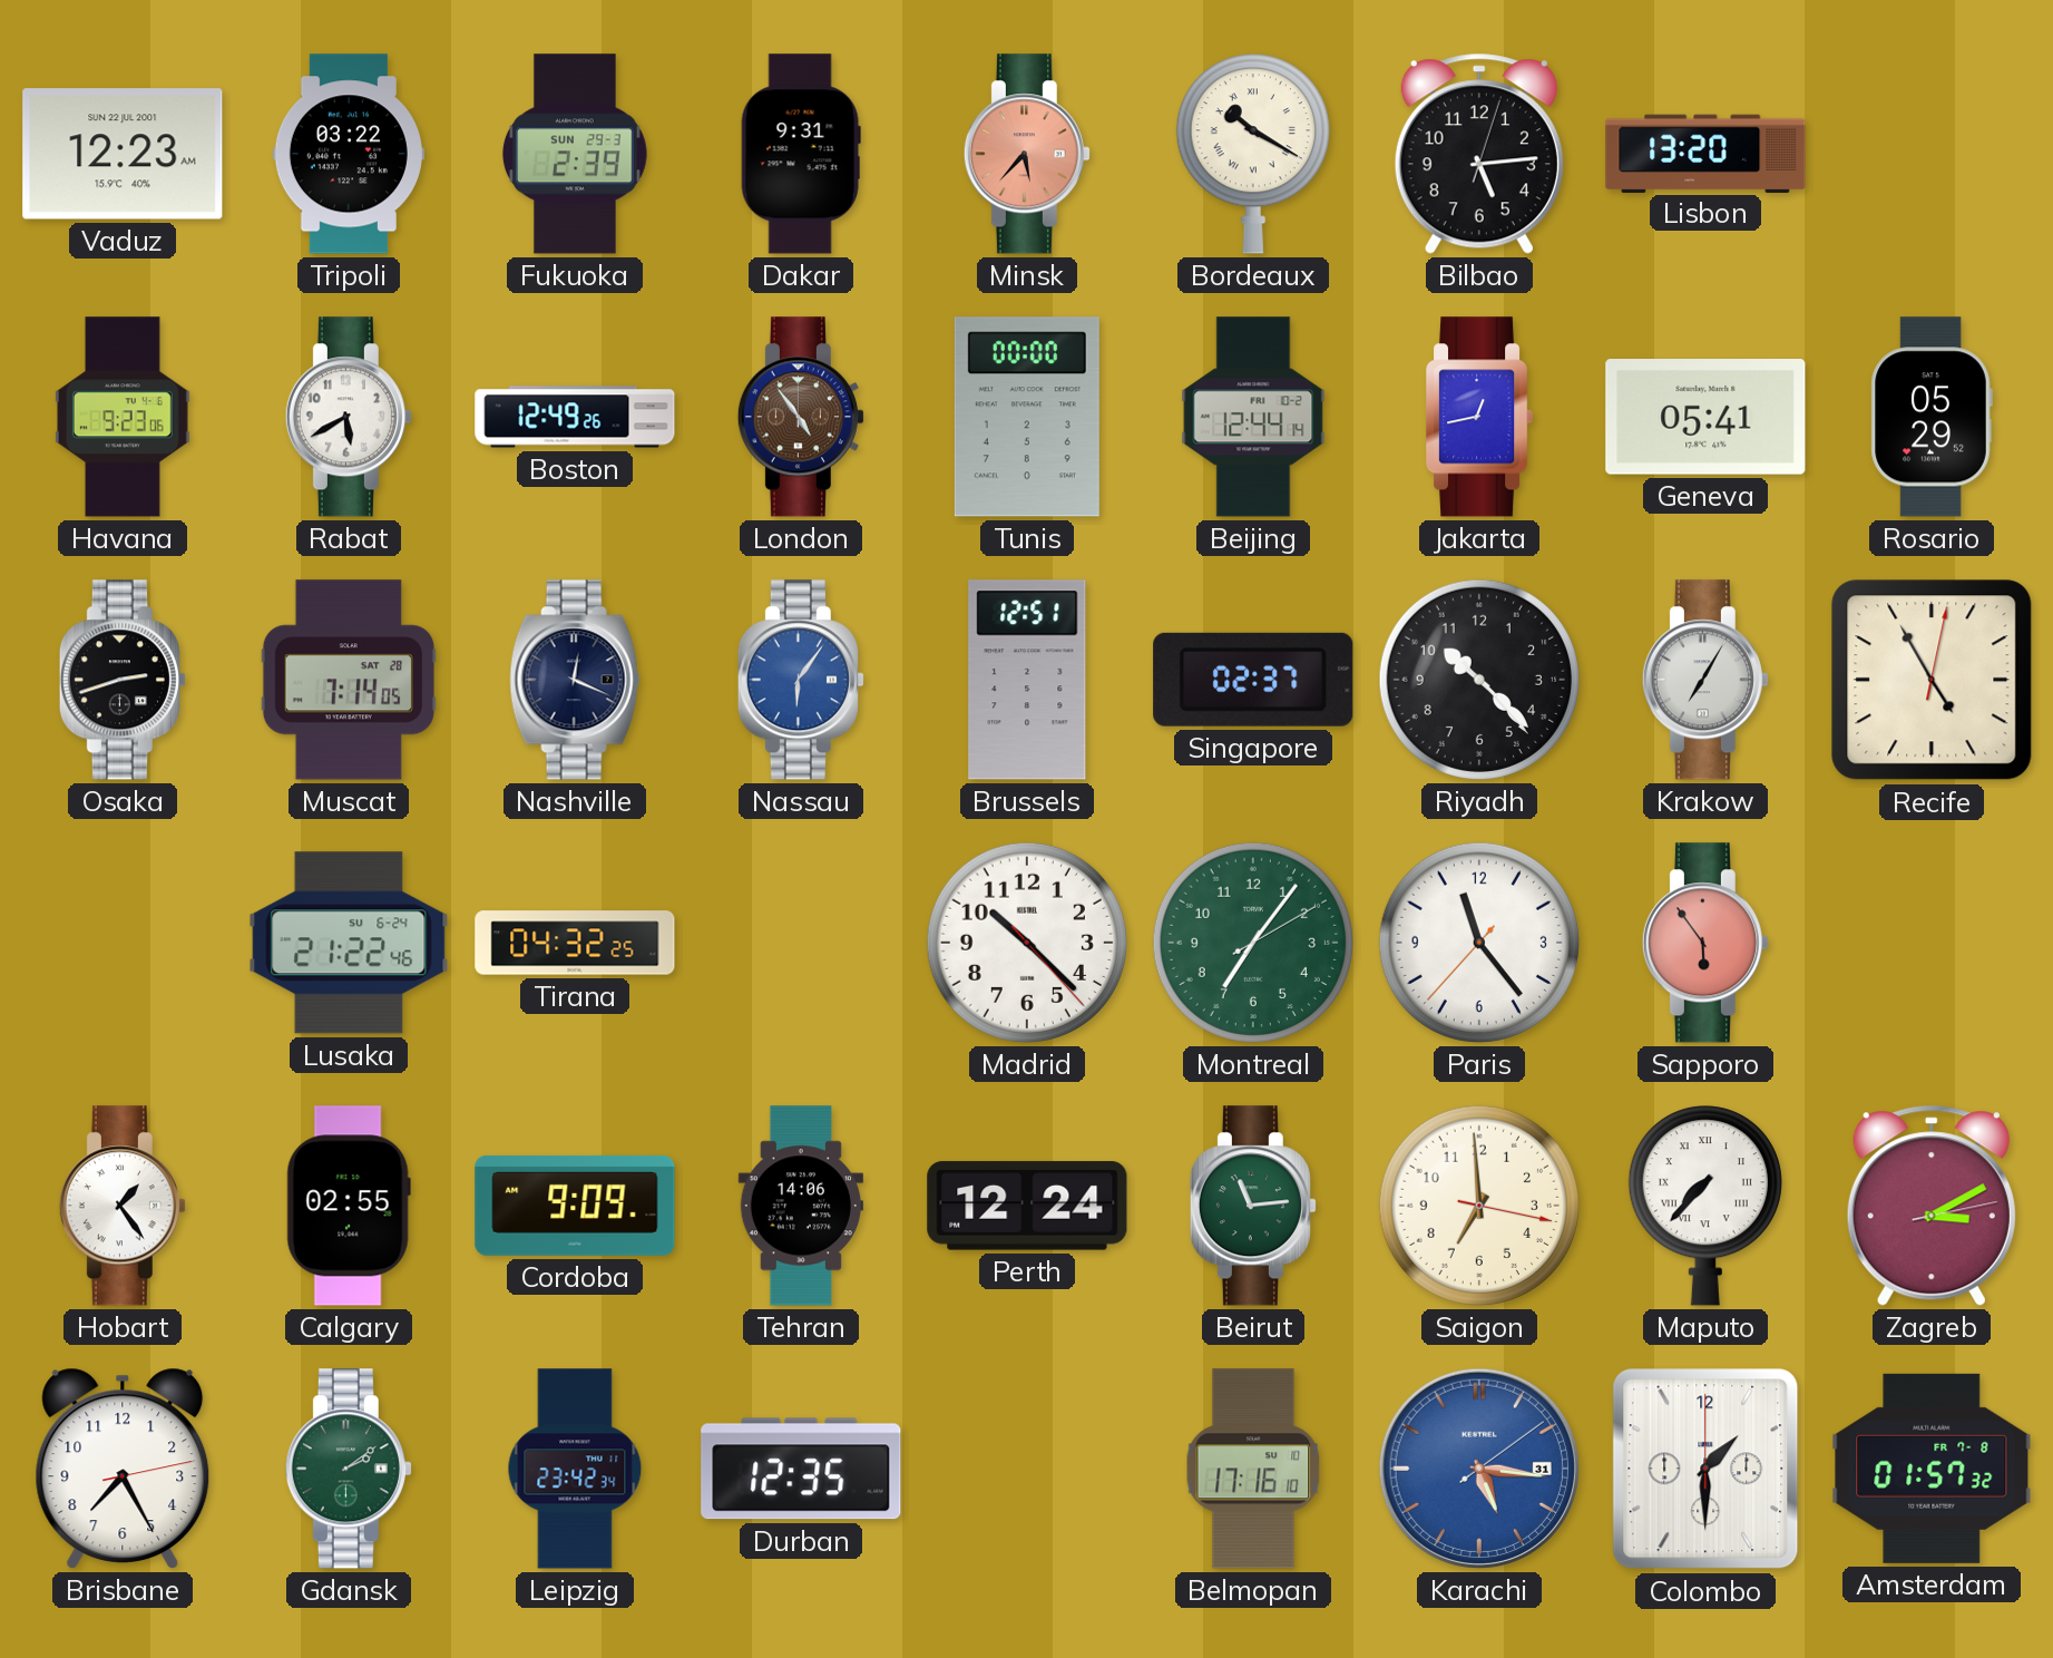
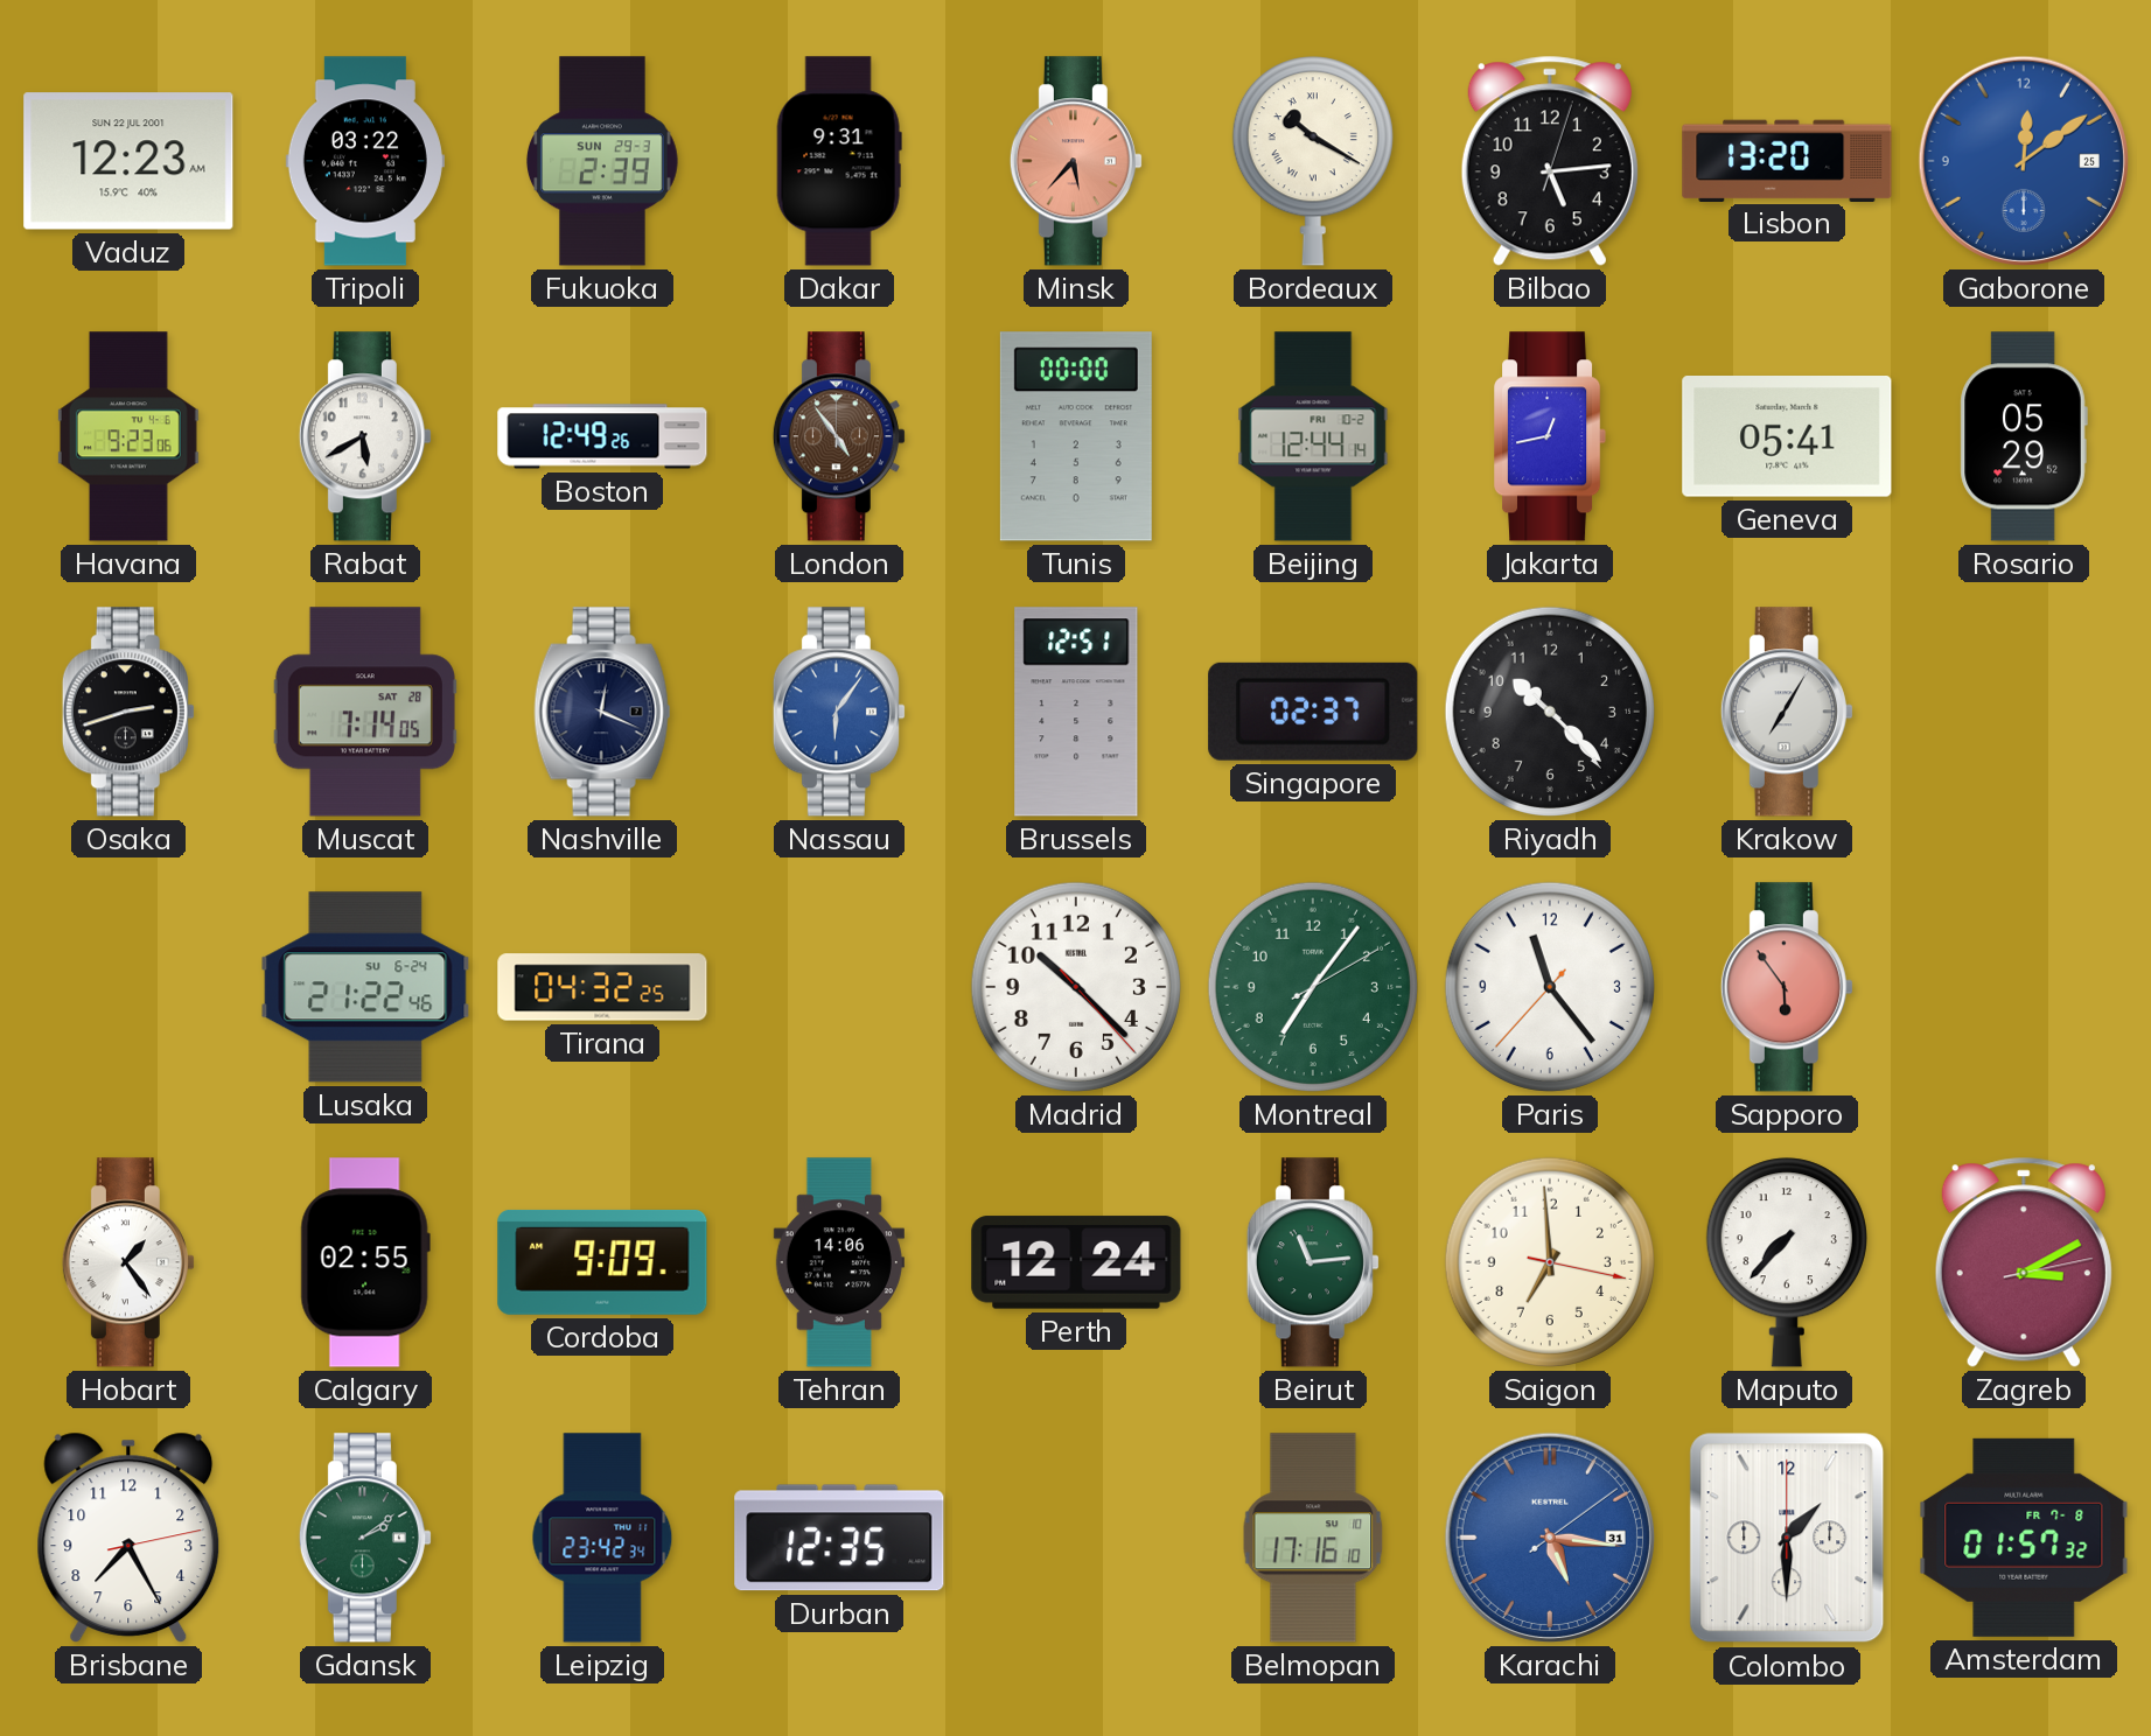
Gaborone: none -> 12:09 (2024, 161)
Recife: 4:55 -> none (1932, 680)
Maputo numerals: Roman -> Arabic (1787, 1262)
